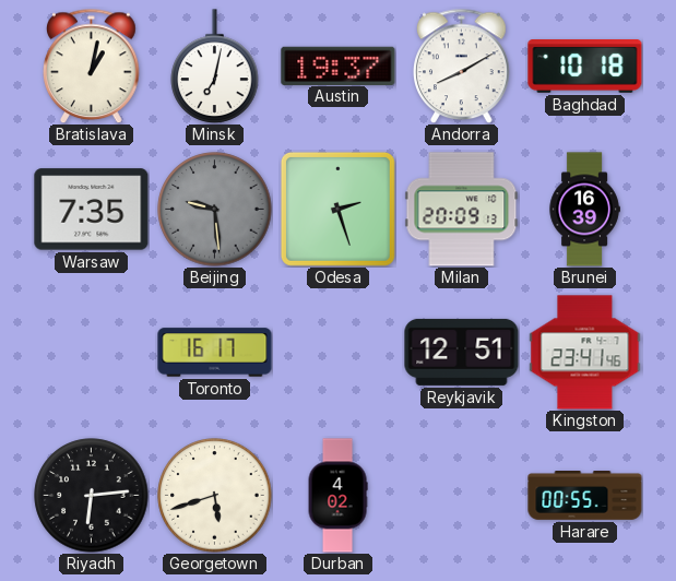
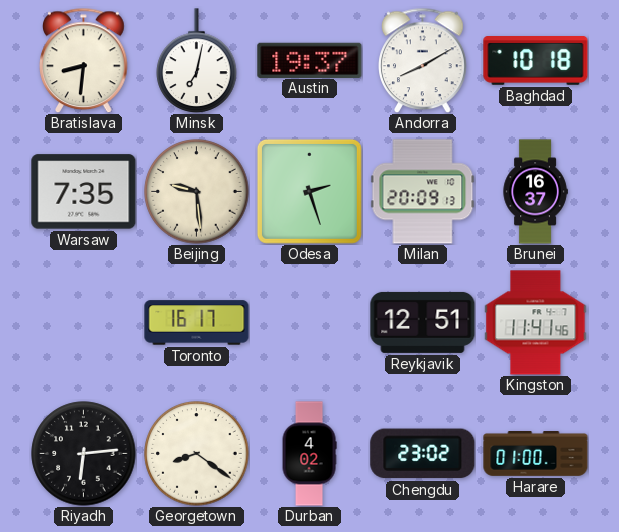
Bratislava: 1:02 -> 8:31 (84, 60)
Beijing dial: grey -> cream (197, 192)
Brunei: 16:39 -> 16:37 (535, 192)
Kingston: 23:41 -> 11:41 (536, 323)
Georgetown: 5:42 -> 8:21 (197, 454)
Chengdu: none -> 23:02 (423, 454)
Harare: 00:55 -> 01:00 (536, 454)
